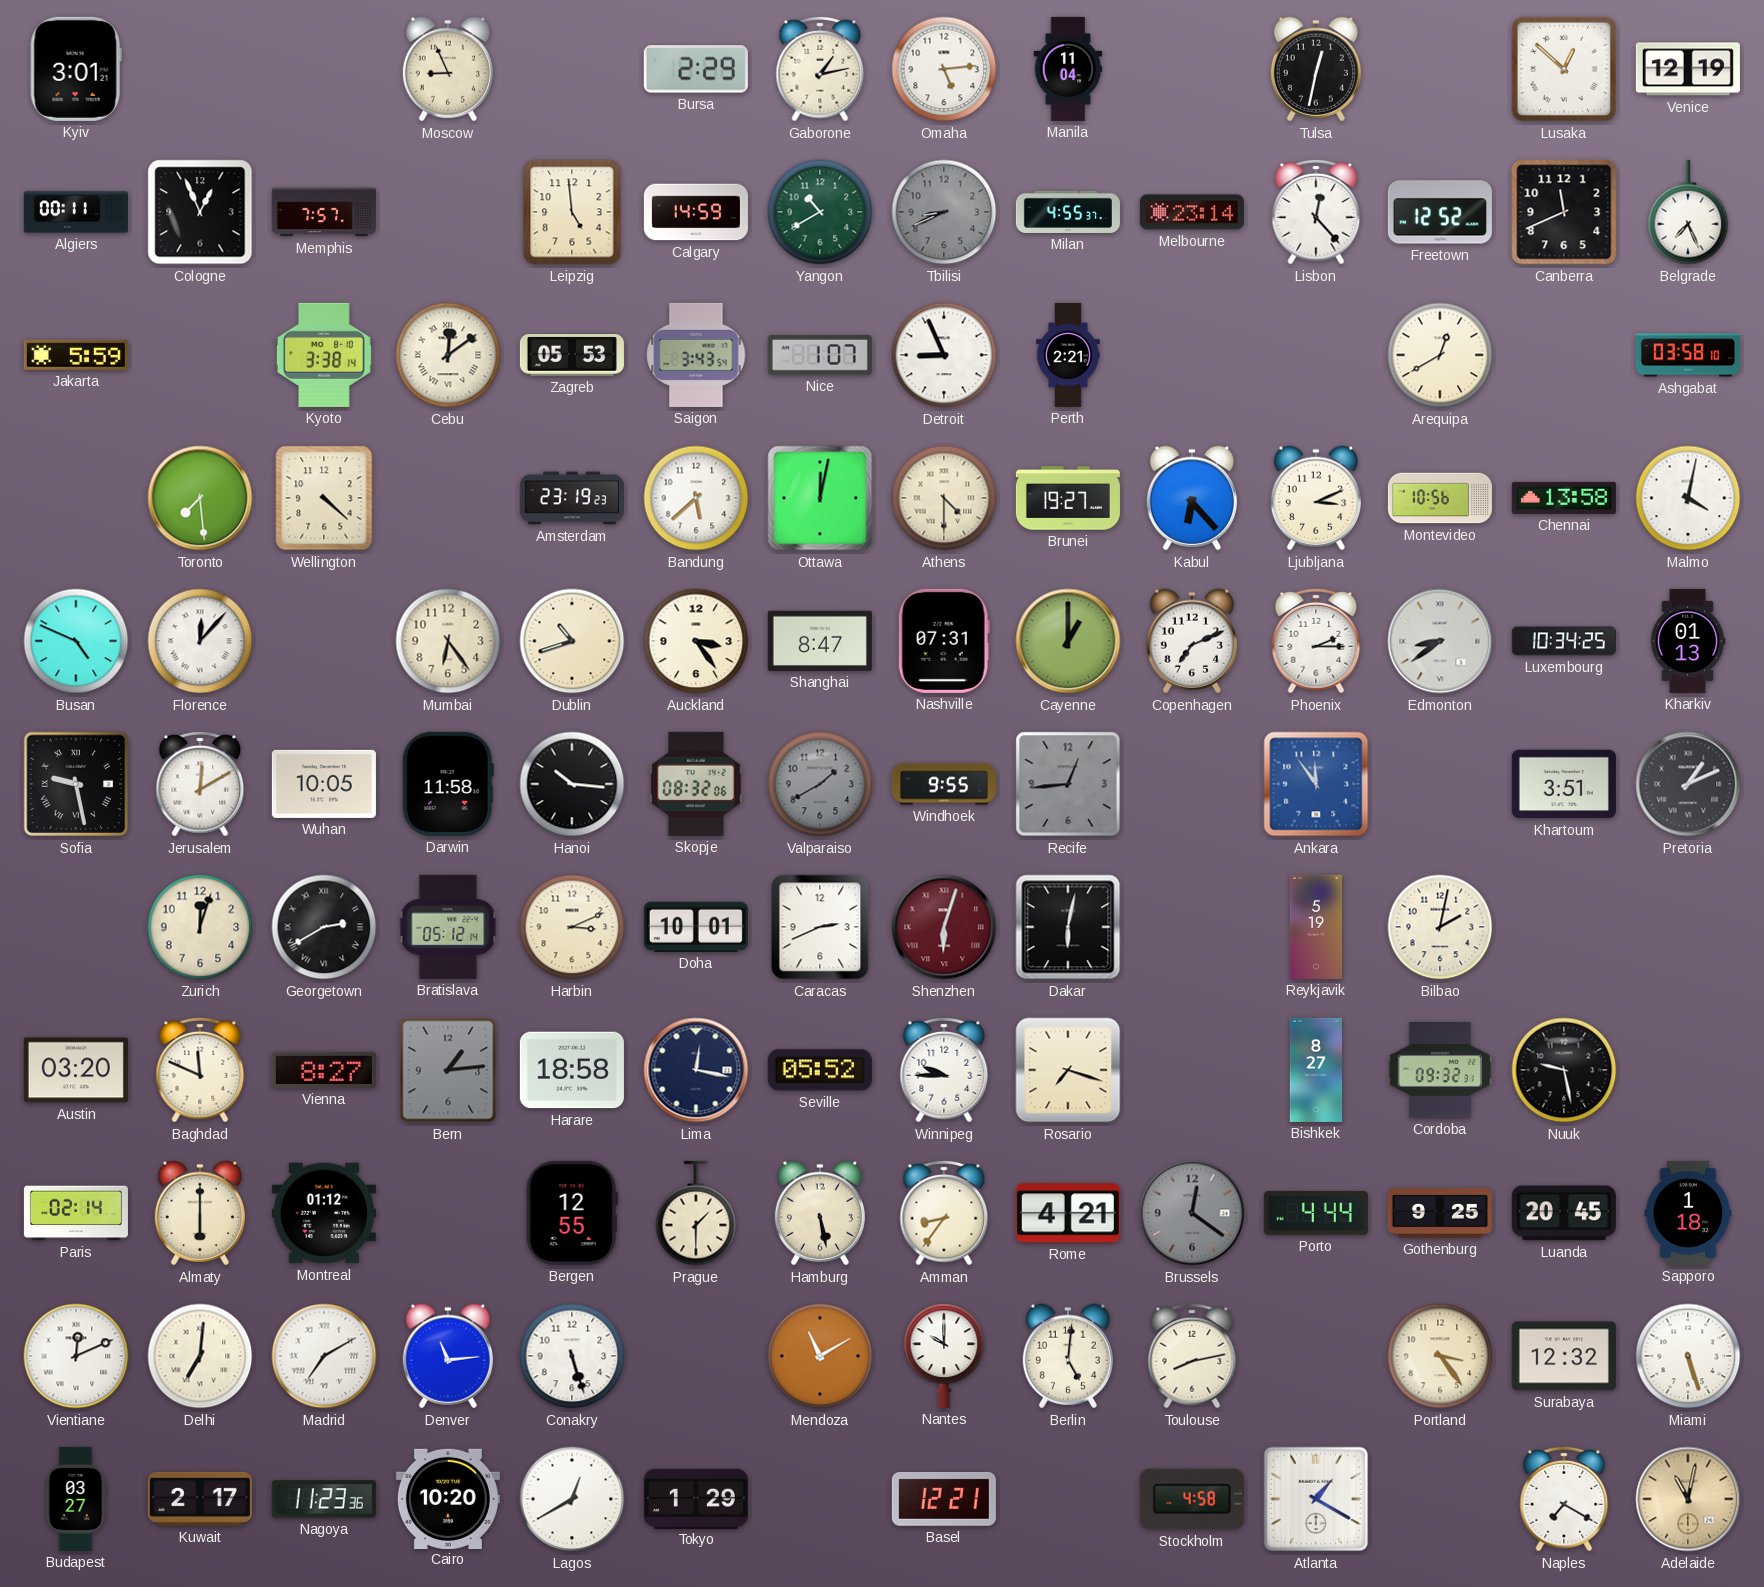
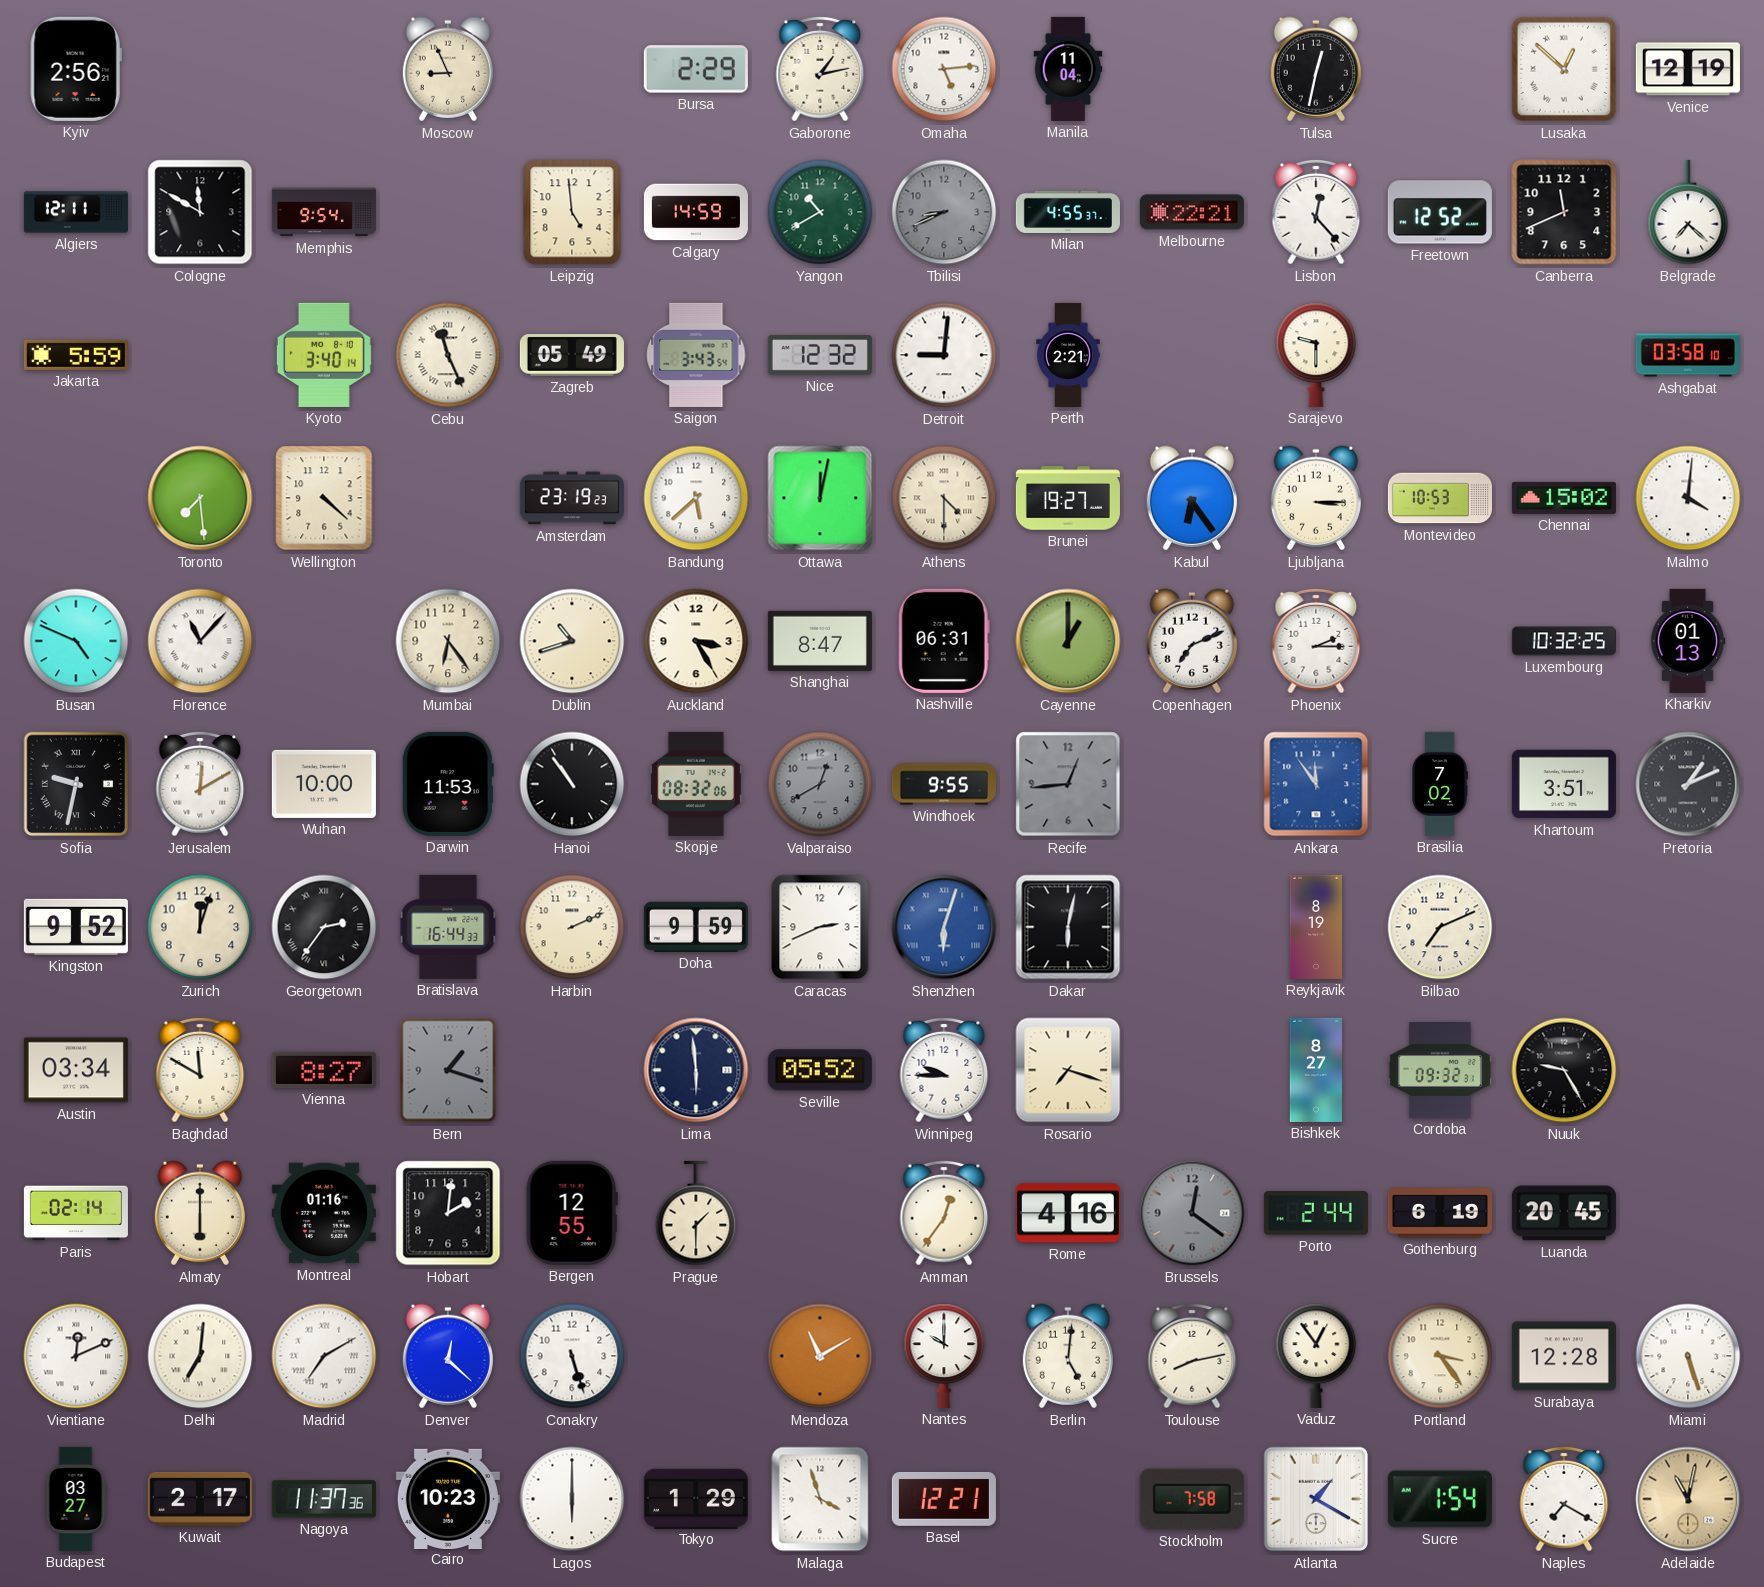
Kyiv: 3:01 -> 2:56 (76, 69)
Algiers: 00:11 -> 12:11 (76, 212)
Cologne: 12:56 -> 11:50 (200, 212)
Memphis: 7:57 -> 9:54 (324, 212)
Melbourne: 23:14 -> 22:21 (1192, 212)
Belgrade: 7:26 -> 7:22 (1688, 212)
Kyoto: 3:38 -> 3:40 (324, 355)
Cebu: 12:09 -> 11:26 (448, 355)
Zagreb: 05:53 -> 05:49 (572, 355)
Nice: 1:07 -> 12:32 (820, 355)
Detroit: 8:56 -> 9:01 (944, 355)
Sarajevo: none -> 9:30 (1316, 355)
Arequipa: 12:40 -> none (1440, 355)
Kabul: 6:23 -> 6:24 (1192, 498)
Ljubljana: 3:11 -> 3:15 (1316, 498)
Montevideo: 10:56 -> 10:53 (1440, 498)
Chennai: 13:58 -> 15:02 (1564, 498)
Malmo: 4:02 -> 4:01 (1688, 498)
Florence: 12:07 -> 11:07 (200, 641)
Auckland: 3:24 -> 3:25 (696, 641)
Nashville: 07:31 -> 06:31 (944, 641)
Edmonton: 8:39 -> none (1440, 641)
Luxembourg: 10:34 -> 10:32 (1564, 641)
Sofia: 9:28 -> 9:32 (76, 784)
Wuhan: 10:05 -> 10:00 (324, 784)
Darwin: 11:58 -> 11:53 (448, 784)
Hanoi: 10:16 -> 10:54 (572, 784)
Valparaiso: 1:40 -> 12:40 (820, 784)
Brasilia: none -> 7:02 (1440, 784)
Kingston: none -> 9:52 (76, 927)
Georgetown: 2:40 -> 2:36 (324, 927)
Bratislava: 05:12 -> 16:44 (448, 927)
Harbin: 3:11 -> 2:11 (572, 927)
Doha: 10:01 -> 9:59 (696, 927)
Shenzhen dial: burgundy -> blue (944, 927)
Reykjavik: 5:19 -> 8:19 (1316, 927)
Bilbao: 2:02 -> 7:11 (1440, 927)
Austin: 03:20 -> 03:34 (76, 1070)
Baghdad: 11:49 -> 11:50 (200, 1070)
Bern: 1:14 -> 1:18 (448, 1070)
Harare: 18:58 -> none (572, 1070)
Lima: 12:17 -> 5:59 (696, 1070)
Nuuk: 9:28 -> 9:25 (1564, 1070)
Montreal: 01:12 -> 01:16 (324, 1213)
Hobart: none -> 2:01 (448, 1213)
Hamburg: 5:28 -> none (820, 1213)
Amman: 8:36 -> 12:36 (944, 1213)
Rome: 4:21 -> 4:16 (1068, 1213)
Porto: 4:44 -> 2:44 (1316, 1213)
Gothenburg: 9:25 -> 6:19 (1440, 1213)
Sapporo: 1:18 -> none (1688, 1213)
Denver: 11:14 -> 12:22 (448, 1356)
Vaduz: none -> 12:54 (1316, 1356)
Surabaya: 12:32 -> 12:28 (1564, 1356)
Nagoya: 11:23 -> 11:37 (324, 1499)
Cairo: 10:20 -> 10:23 (448, 1498)
Lagos: 12:40 -> 6:00 (572, 1499)
Malaga: none -> 3:57 (820, 1499)
Stockholm: 4:58 -> 7:58 (1192, 1499)
Sucre: none -> 1:54 (1440, 1499)
